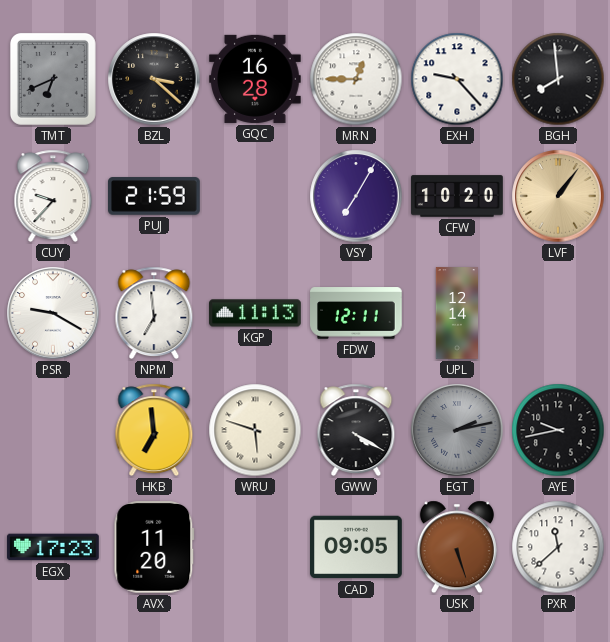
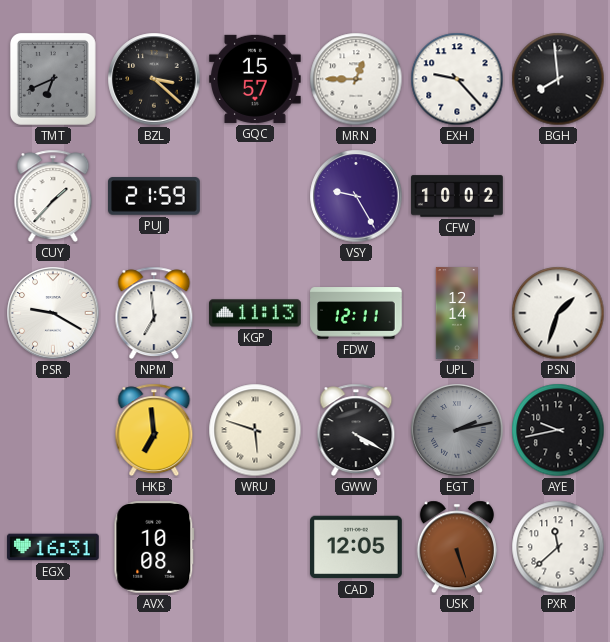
GQC: 16:28 -> 15:57 (256, 79)
CUY: 9:37 -> 1:37 (53, 196)
VSY: 7:05 -> 9:25 (356, 196)
CFW: 10:20 -> 10:02 (457, 196)
LVF: 1:06 -> none (558, 196)
PSN: none -> 1:33 (558, 313)
EGX: 17:23 -> 16:31 (53, 547)
AVX: 11:20 -> 10:08 (154, 548)
CAD: 09:05 -> 12:05 (357, 547)
